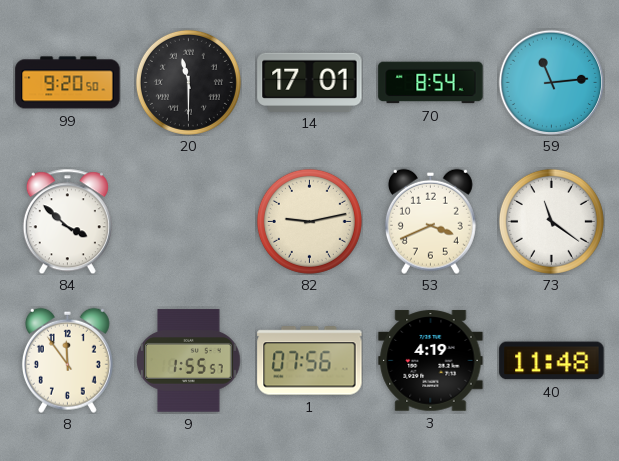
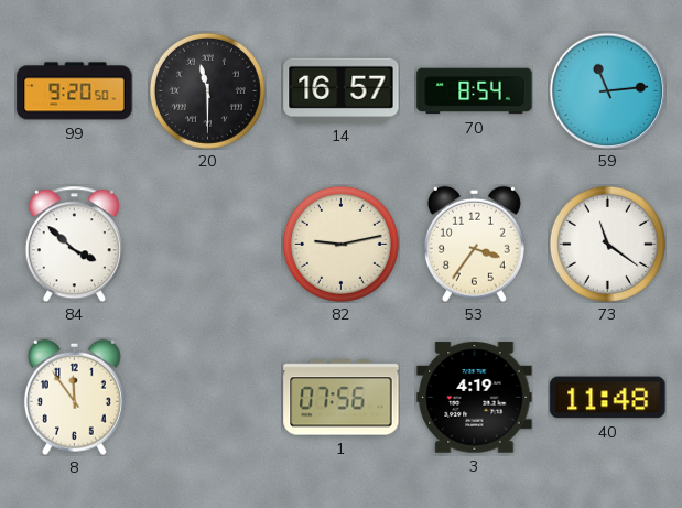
14: 17:01 -> 16:57 (342, 90)
53: 3:41 -> 3:36 (474, 244)
9: 1:55 -> none (189, 361)
